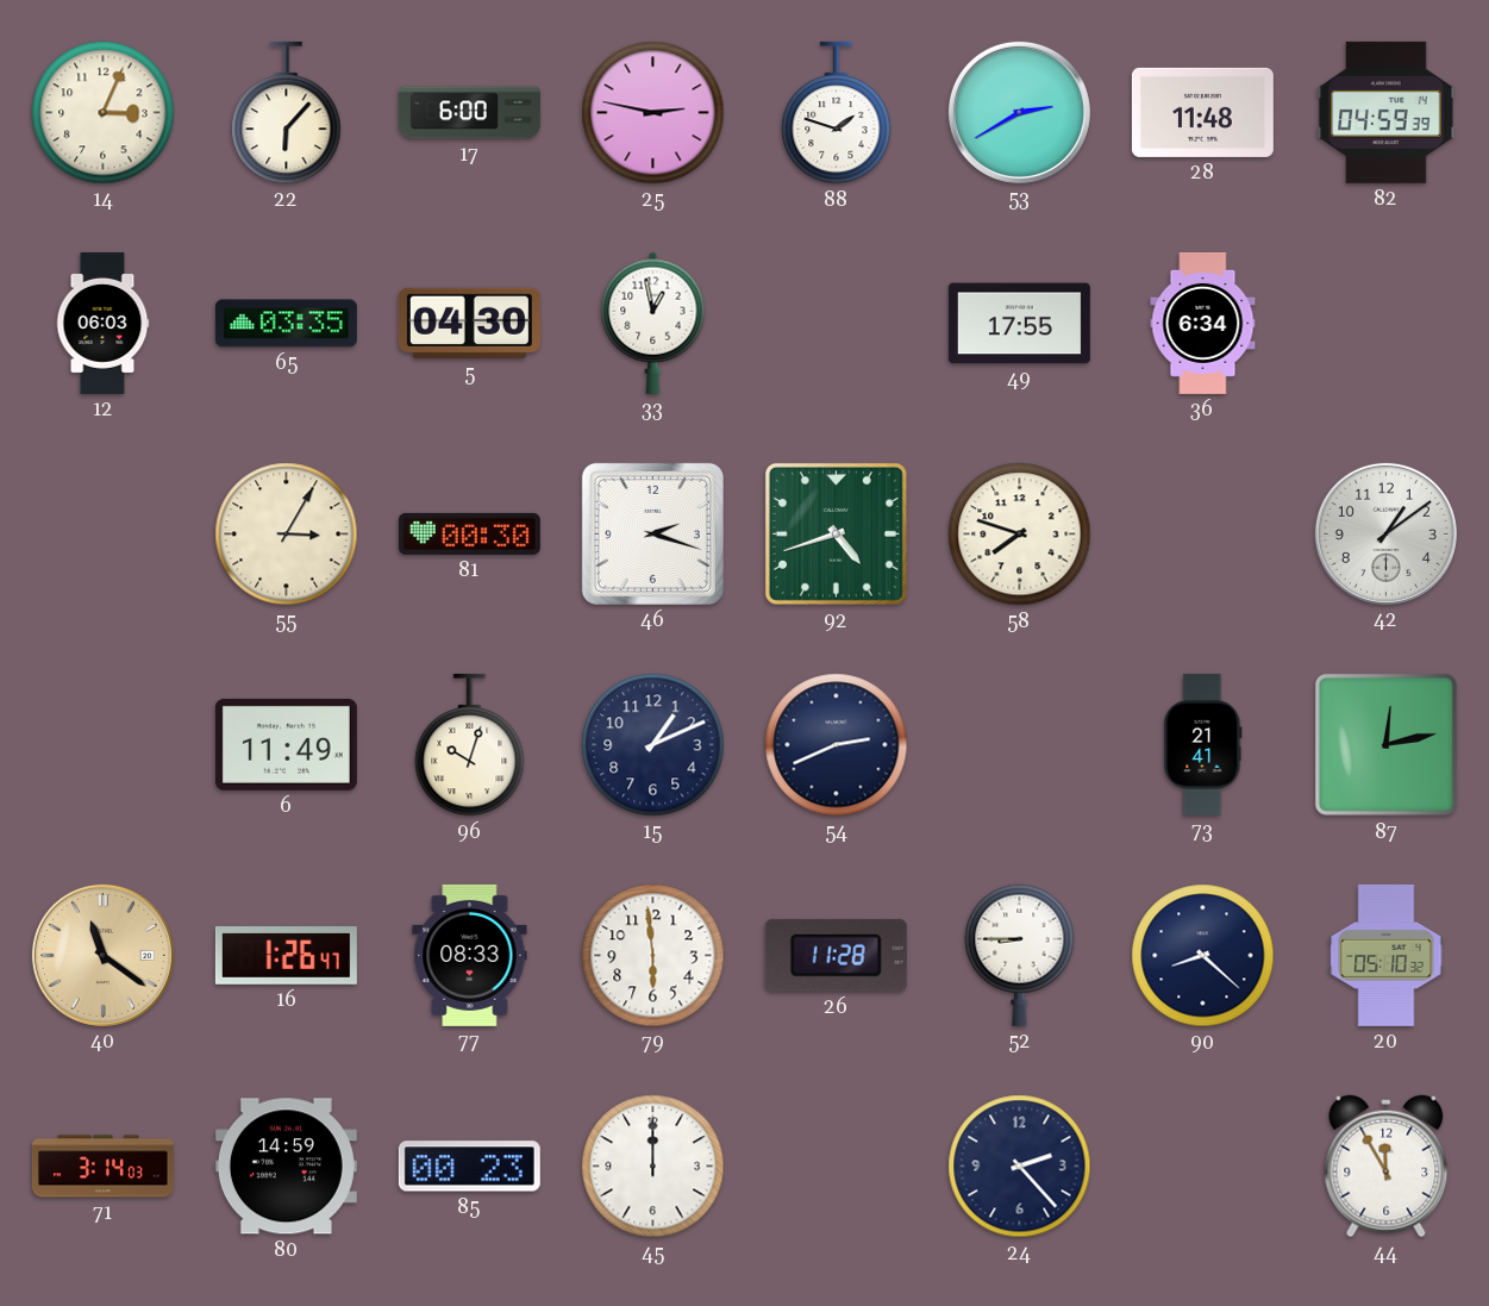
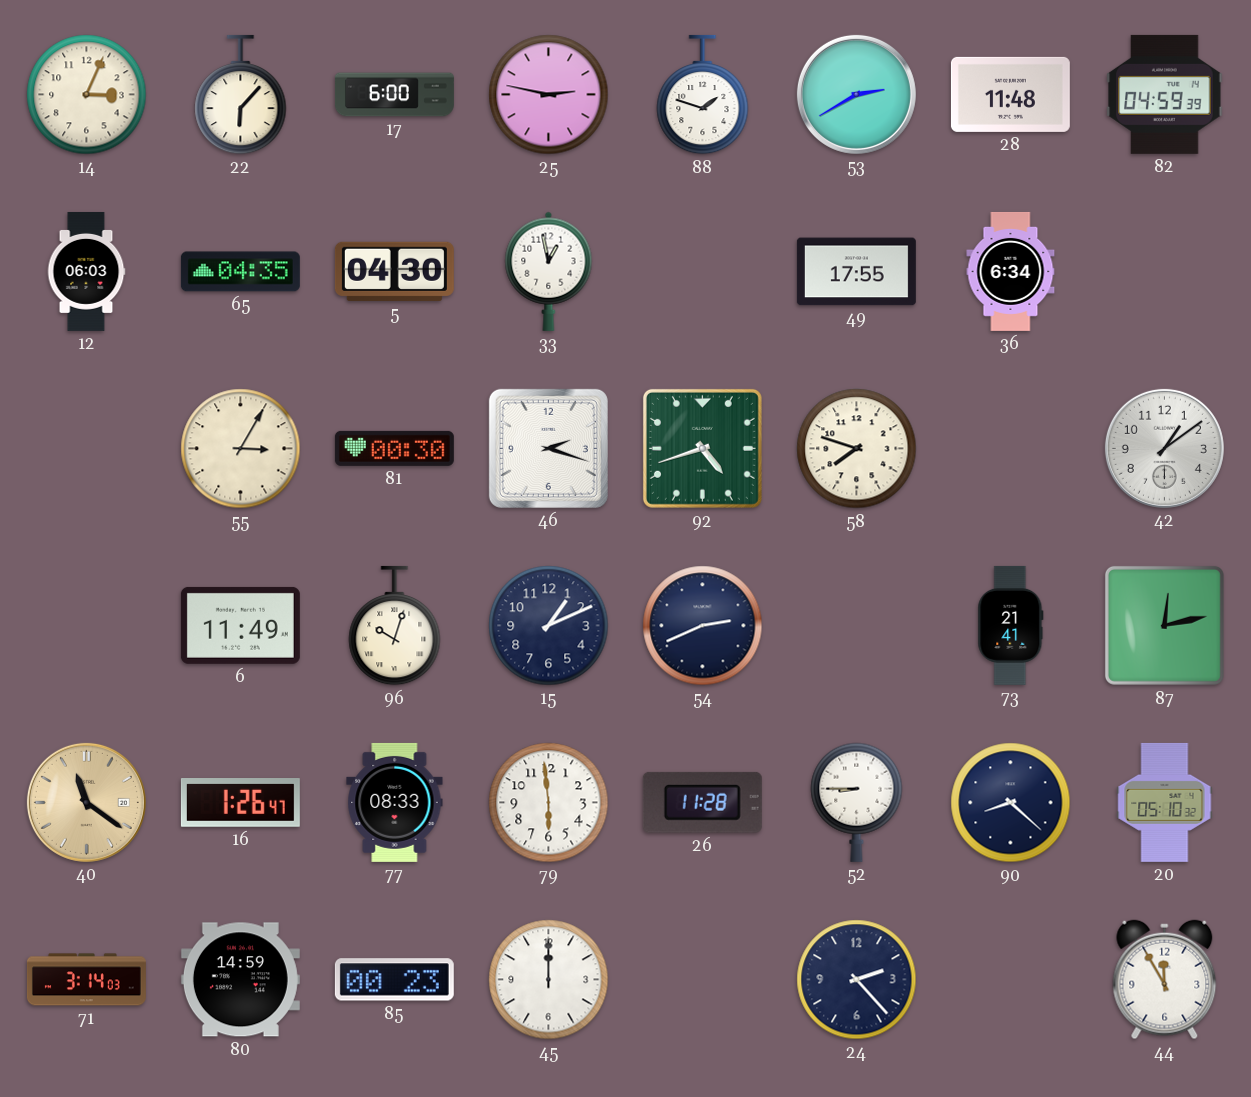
65: 03:35 -> 04:35 (240, 272)
